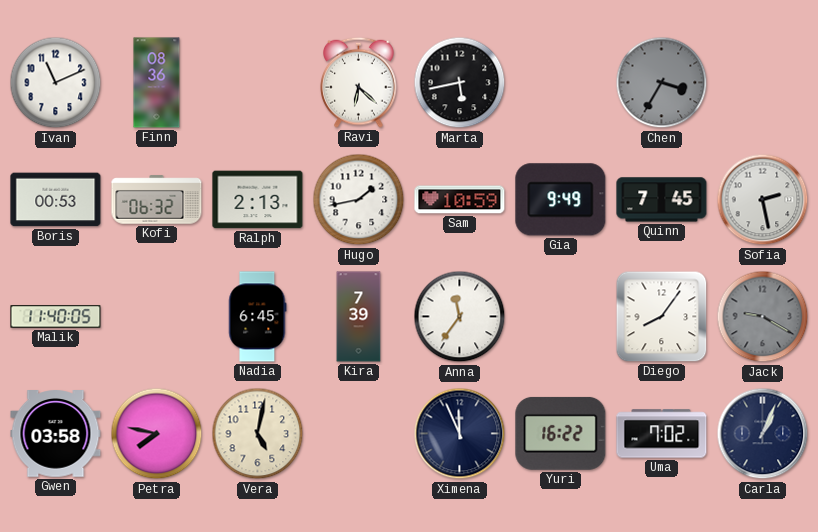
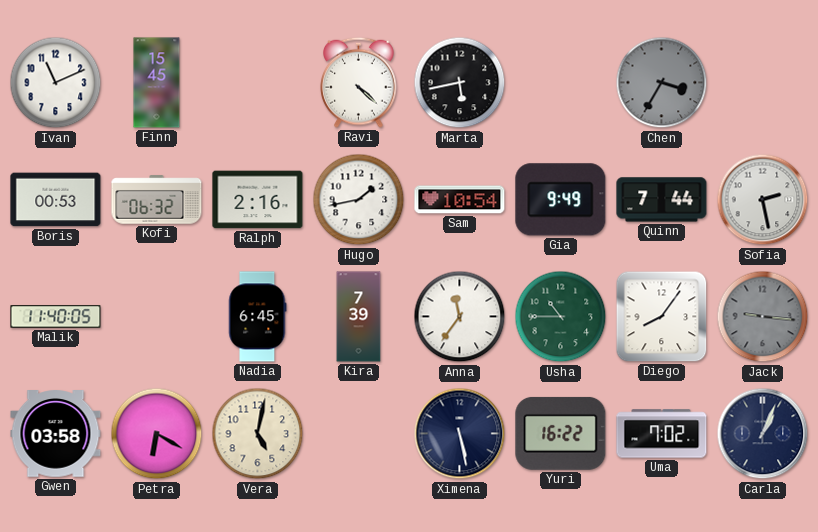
Finn: 08:36 -> 15:45 (157, 83)
Ravi: 6:22 -> 4:22 (359, 82)
Ralph: 2:13 -> 2:16 (258, 200)
Sam: 10:59 -> 10:54 (460, 200)
Quinn: 7:45 -> 7:44 (662, 200)
Usha: none -> 10:45 (561, 317)
Jack: 9:20 -> 9:16 (763, 317)
Petra: 7:47 -> 6:20 (157, 434)
Ximena: 11:56 -> 5:28 (460, 434)
